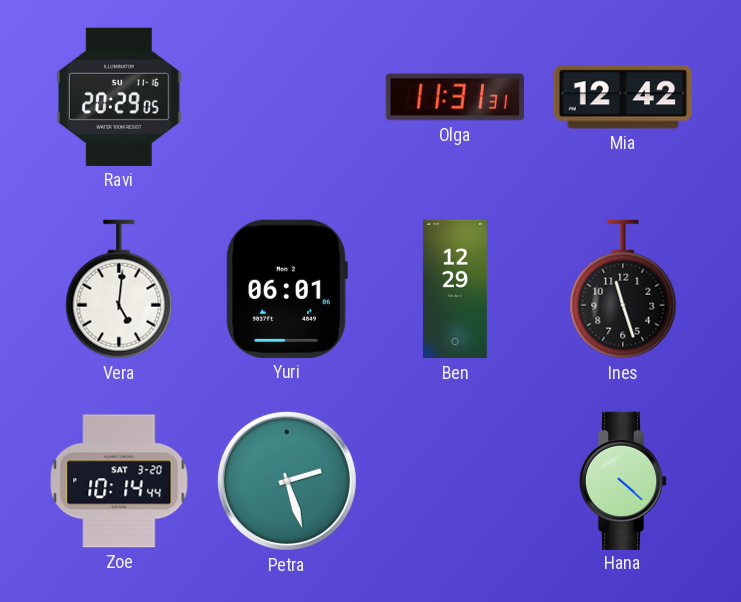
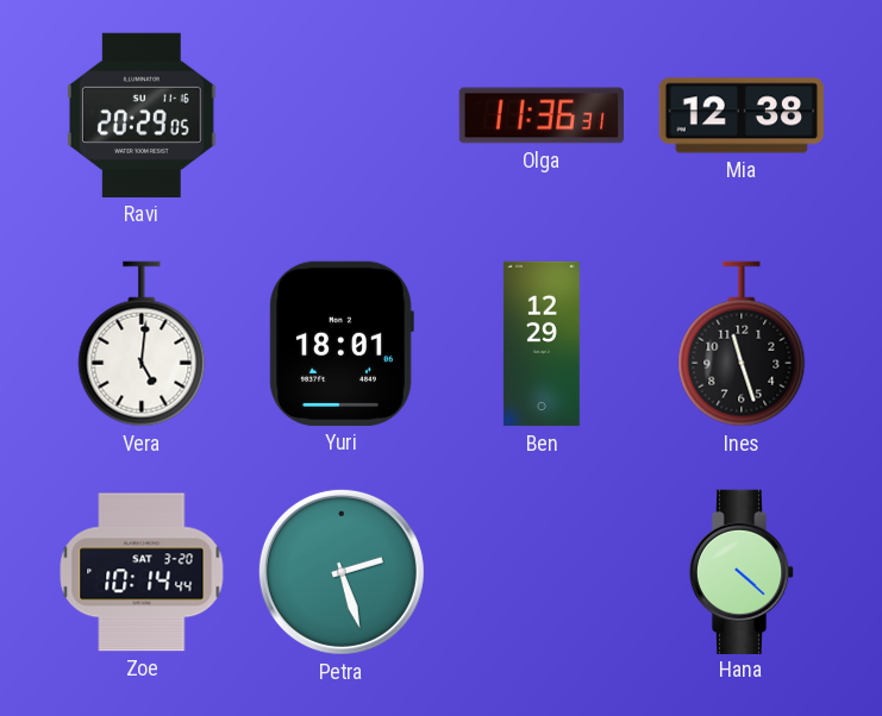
Olga: 11:31 -> 11:36 (540, 115)
Mia: 12:42 -> 12:38 (740, 115)
Yuri: 06:01 -> 18:01 (342, 344)
